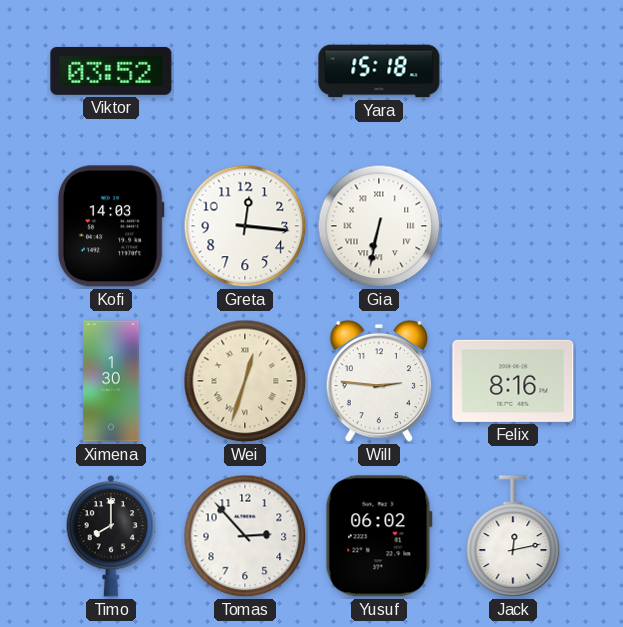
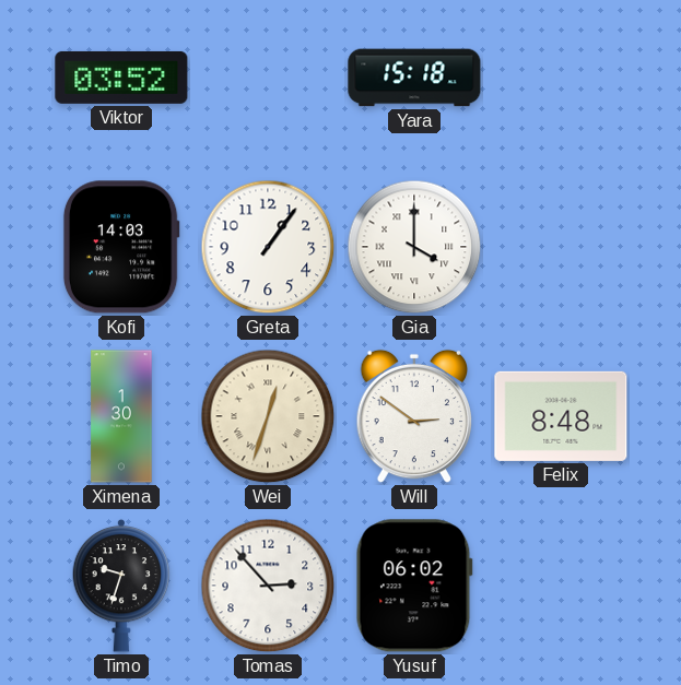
Greta: 12:16 -> 1:06 (268, 247)
Gia: 6:32 -> 4:00 (414, 247)
Will: 2:46 -> 2:51 (413, 416)
Felix: 8:16 -> 8:48 (561, 416)
Timo: 8:00 -> 9:33 (121, 586)
Jack: 12:13 -> none (513, 536)
